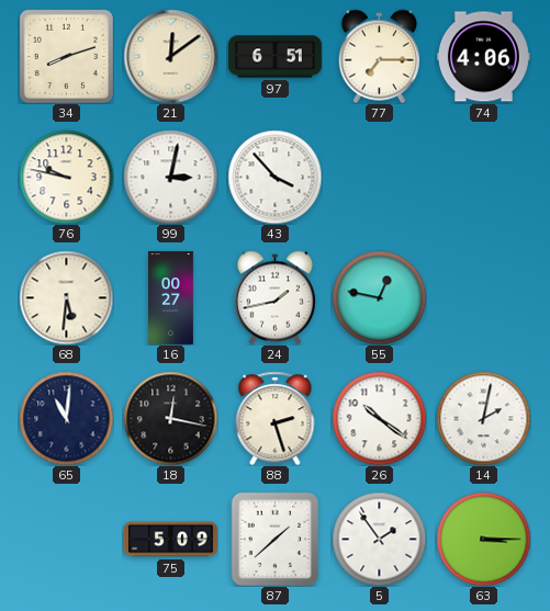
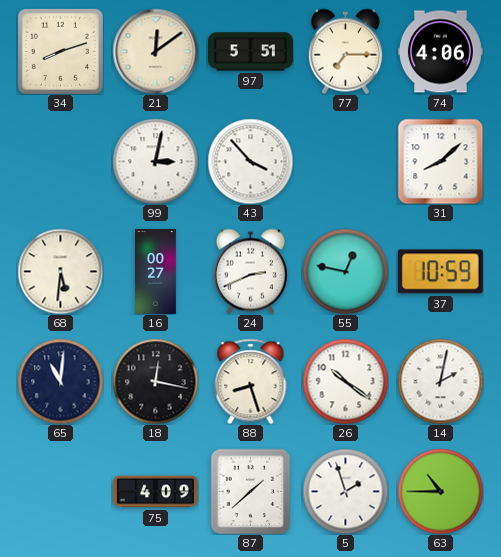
97: 6:51 -> 5:51 (251, 52)
76: 9:47 -> none (66, 177)
31: none -> 8:08 (440, 161)
24: 1:43 -> 2:41 (250, 271)
37: none -> 10:59 (440, 272)
88: 2:27 -> 8:27 (251, 381)
75: 5:09 -> 4:09 (155, 492)
5: 1:54 -> 1:57 (345, 491)
63: 3:15 -> 10:45 (440, 491)
